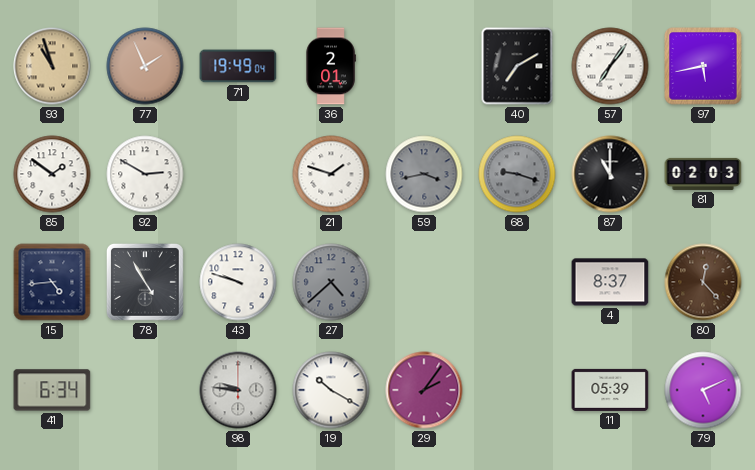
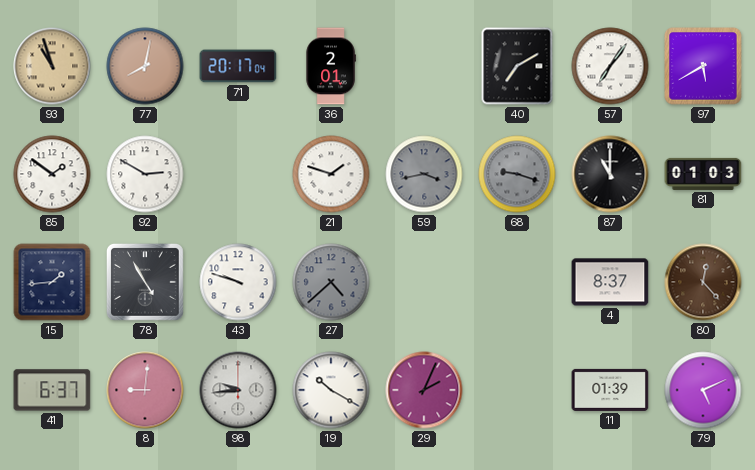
77: 1:56 -> 8:02 (145, 66)
71: 19:49 -> 20:17 (238, 66)
97: 5:43 -> 5:40 (703, 66)
81: 02:03 -> 01:03 (703, 174)
15: 4:44 -> 1:44 (52, 282)
41: 6:34 -> 6:37 (52, 390)
8: none -> 9:01 (145, 390)
98: 9:46 -> 9:44 (238, 390)
29: 2:06 -> 2:04 (424, 390)
11: 05:39 -> 01:39 (610, 390)
